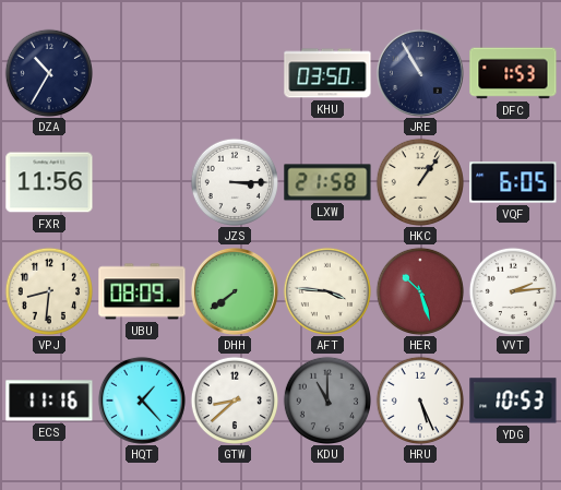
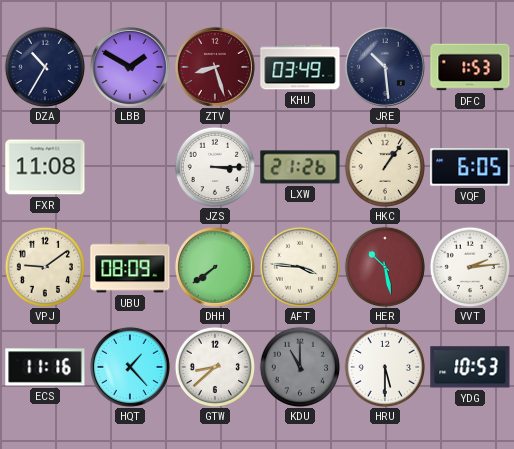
LBB: none -> 1:50 (130, 67)
ZTV: none -> 8:27 (215, 67)
KHU: 03:50 -> 03:49 (300, 67)
JRE: 10:55 -> 10:29 (385, 67)
FXR: 11:56 -> 11:08 (45, 167)
LXW: 21:58 -> 21:26 (300, 167)
VPJ: 8:31 -> 9:09 (44, 266)
HER: 10:27 -> 10:28 (384, 266)
HRU: 5:26 -> 5:30 (384, 366)
